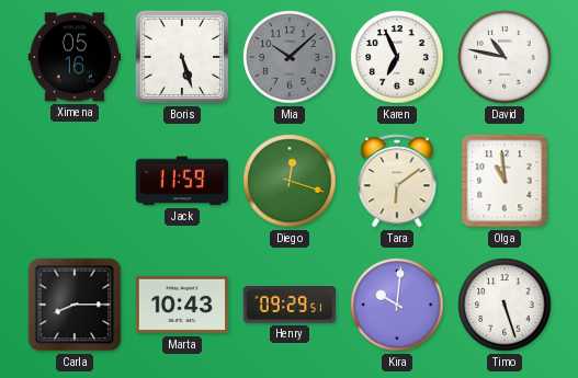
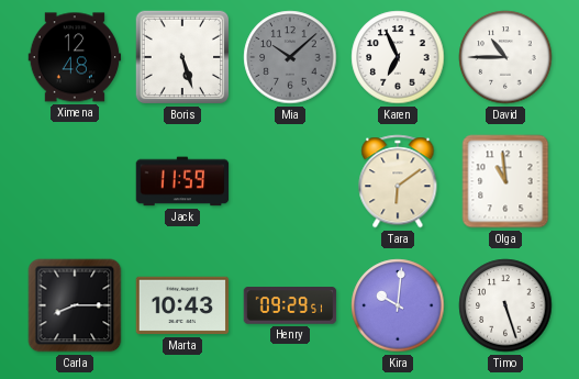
Ximena: 05:16 -> 12:48 (75, 57)
David: 10:47 -> 10:45 (505, 57)
Diego: 12:18 -> none (290, 181)
